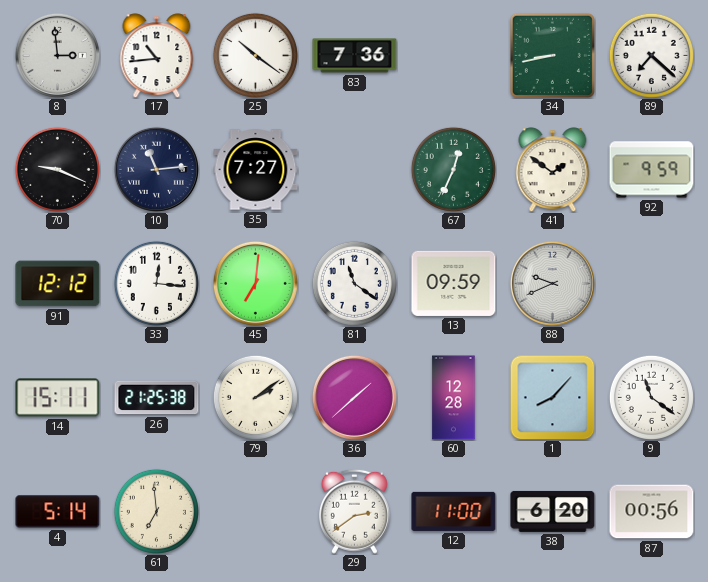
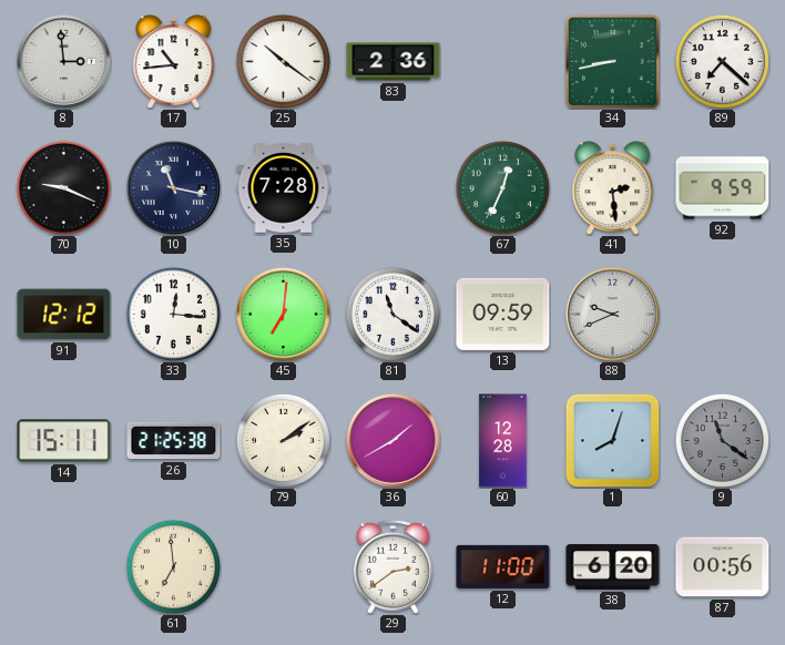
83: 7:36 -> 2:36 (394, 62)
10: 11:14 -> 11:17 (173, 187)
35: 7:27 -> 7:28 (284, 188)
41: 1:51 -> 2:29 (613, 187)
36: 1:38 -> 1:40 (392, 440)
1: 8:07 -> 8:03 (612, 440)
9 dial: white -> grey (722, 440)
4: 5:14 -> none (58, 512)
